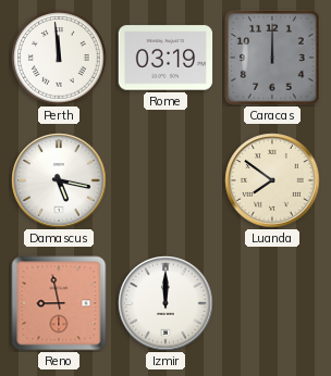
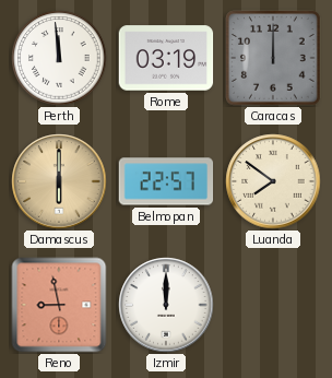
Damascus: 5:17 -> 6:00 (59, 181)
Damascus dial: white -> champagne (59, 181)
Belmopan: none -> 22:57 (166, 181)
